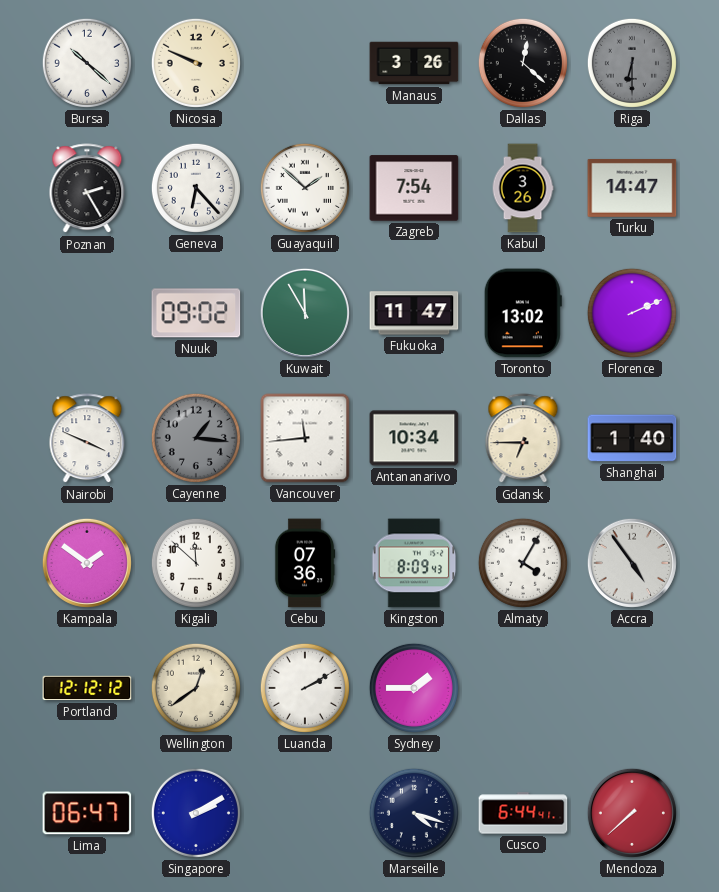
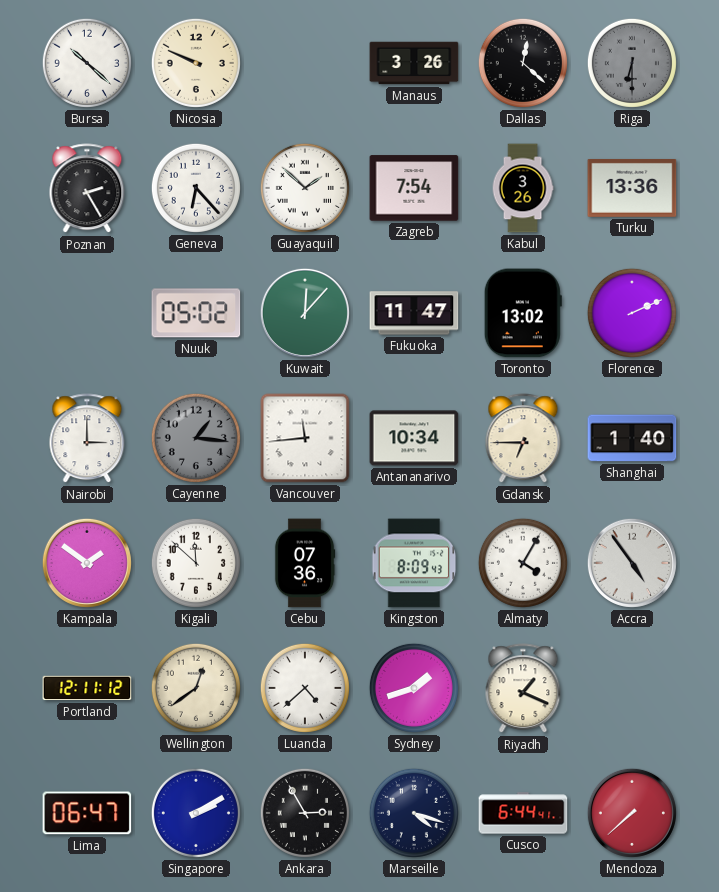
Turku: 14:47 -> 13:36 (632, 188)
Nuuk: 09:02 -> 05:02 (196, 313)
Kuwait: 11:55 -> 12:07 (305, 313)
Nairobi: 3:49 -> 3:00 (87, 439)
Portland: 12:12 -> 12:11 (87, 688)
Luanda: 2:10 -> 4:38 (305, 688)
Sydney: 1:45 -> 1:42 (414, 688)
Riyadh: none -> 1:19 (523, 689)
Ankara: none -> 2:55 (305, 813)
